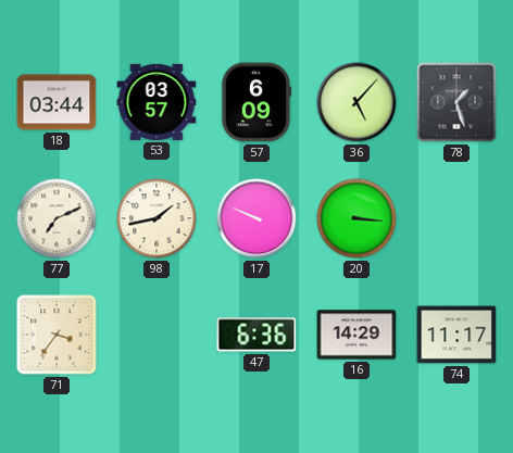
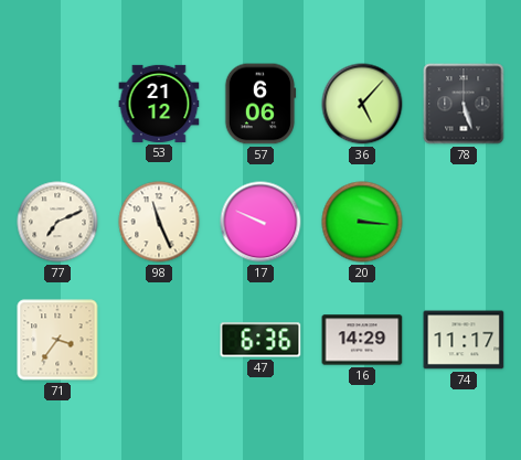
18: 03:44 -> none (57, 102)
53: 03:57 -> 21:12 (159, 104)
57: 6:09 -> 6:06 (260, 104)
78: 1:27 -> 5:27 (464, 104)
98: 1:43 -> 11:26 (159, 222)
